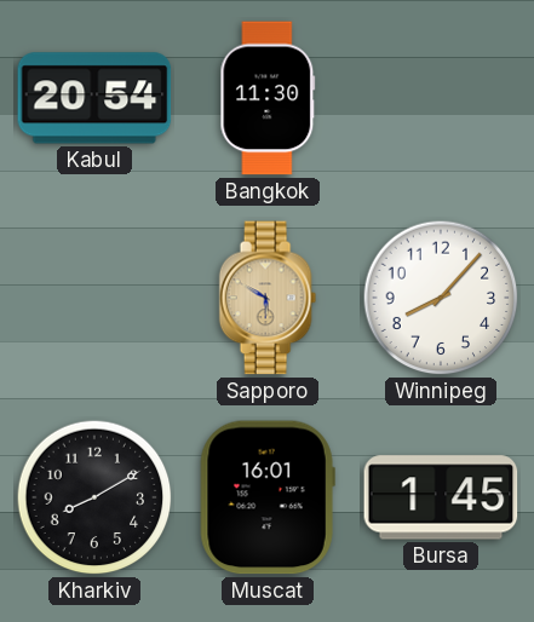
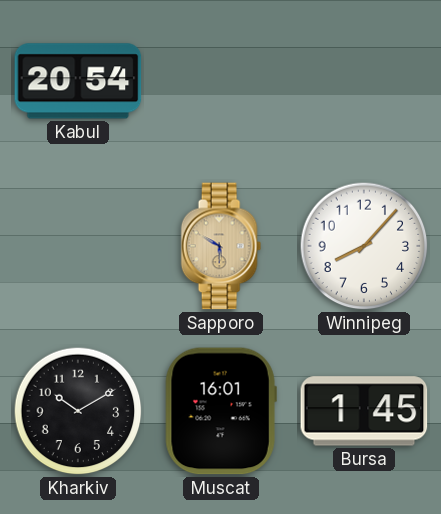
Bangkok: 11:30 -> none (268, 98)
Kharkiv: 8:10 -> 10:10 (78, 411)
